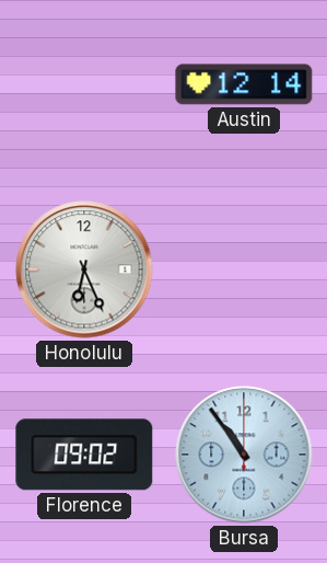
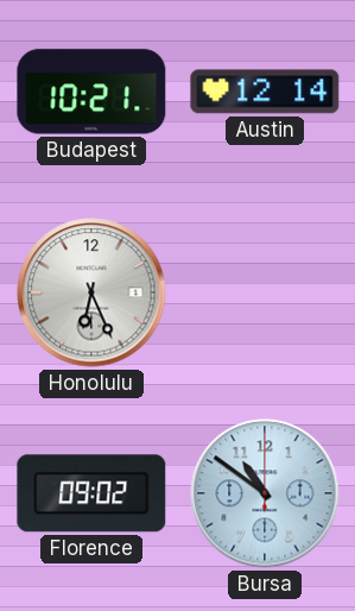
Budapest: none -> 10:21 (91, 92)
Bursa: 10:54 -> 10:51 (265, 493)
